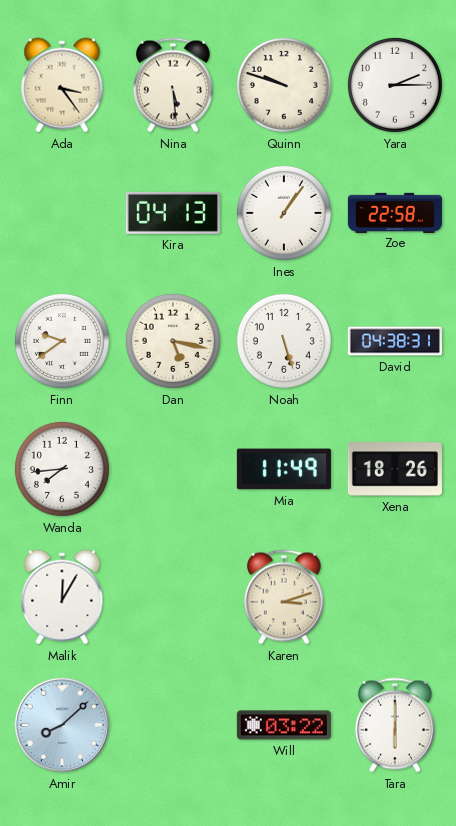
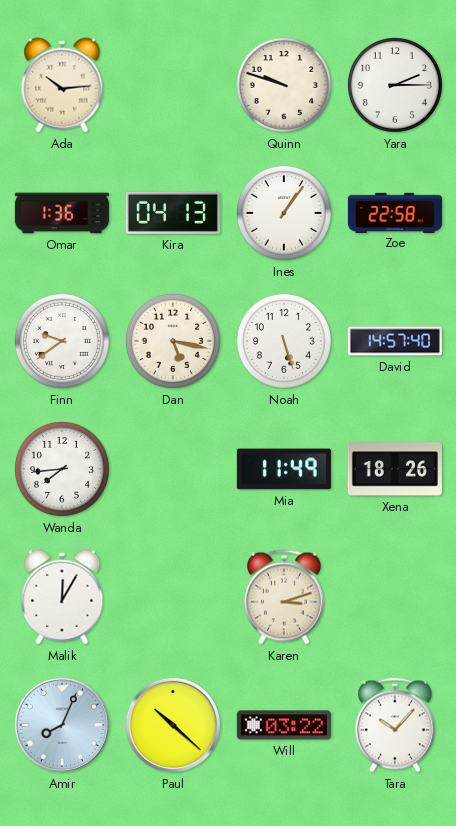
Ada: 3:24 -> 10:14 (62, 85)
Nina: 5:29 -> none (173, 85)
Omar: none -> 1:36 (62, 213)
David: 04:38 -> 14:57 (395, 341)
Amir: 8:08 -> 8:04 (62, 725)
Paul: none -> 10:22 (173, 725)
Tara: 6:00 -> 10:07 (395, 725)
